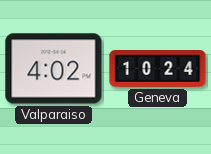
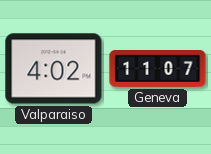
Geneva: 10:24 -> 11:07 (158, 69)
